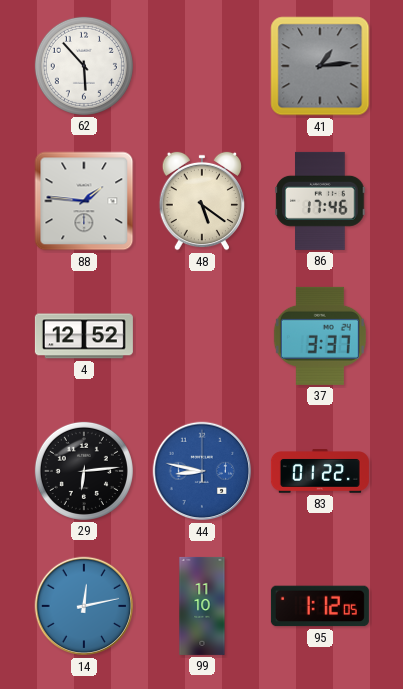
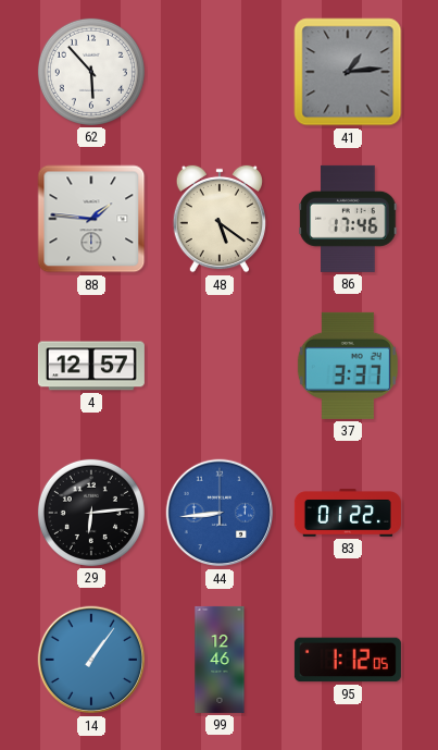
4: 12:52 -> 12:57 (91, 366)
44: 8:47 -> 8:44 (220, 513)
14: 12:13 -> 1:06 (91, 660)
99: 11:10 -> 12:46 (220, 660)
